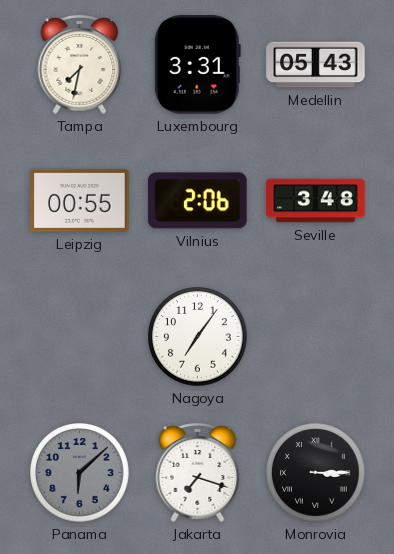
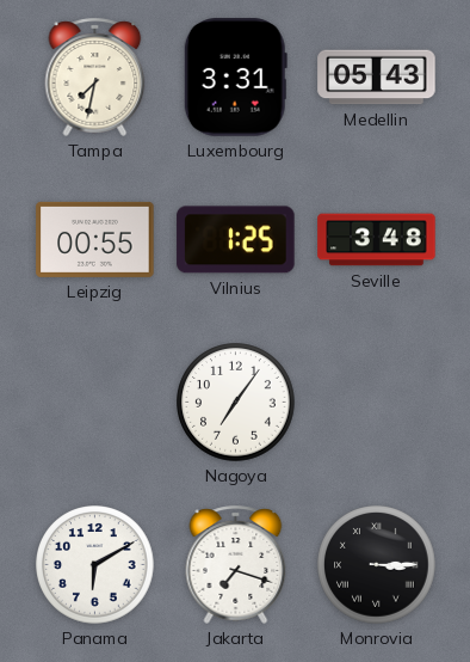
Vilnius: 2:06 -> 1:25 (236, 240)
Panama: 6:08 -> 6:10 (95, 565)
Panama dial: grey -> white (95, 565)
